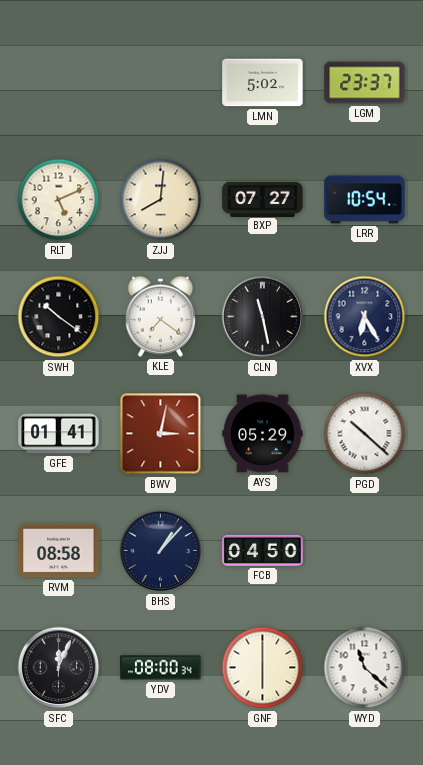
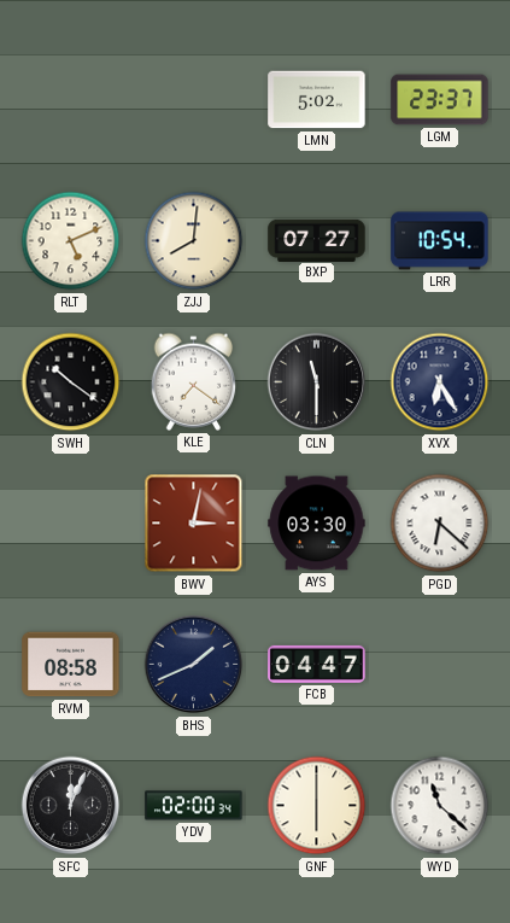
CLN: 11:28 -> 11:30 (317, 382)
GFE: 01:41 -> none (59, 434)
AYS: 05:29 -> 03:30 (317, 524)
PGD: 10:22 -> 6:22 (440, 524)
BHS: 1:07 -> 1:41 (194, 665)
FCB: 04:50 -> 04:47 (317, 664)
YDV: 08:00 -> 02:00 (194, 806)
